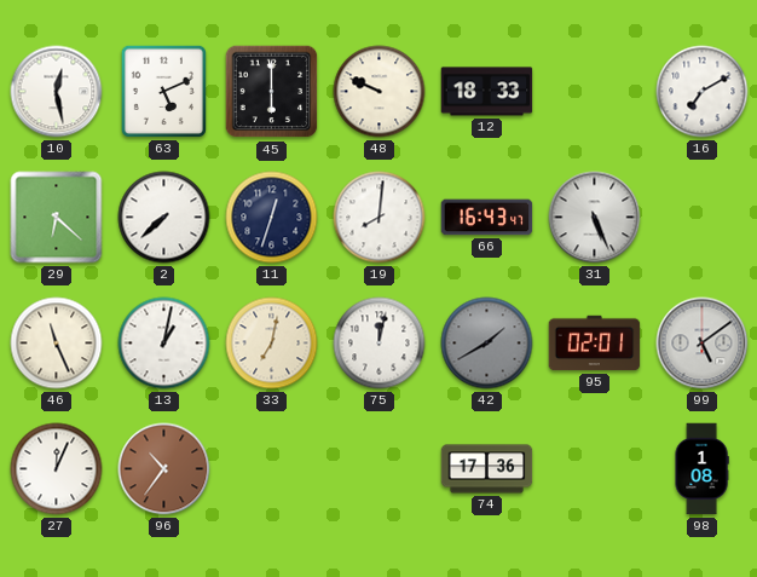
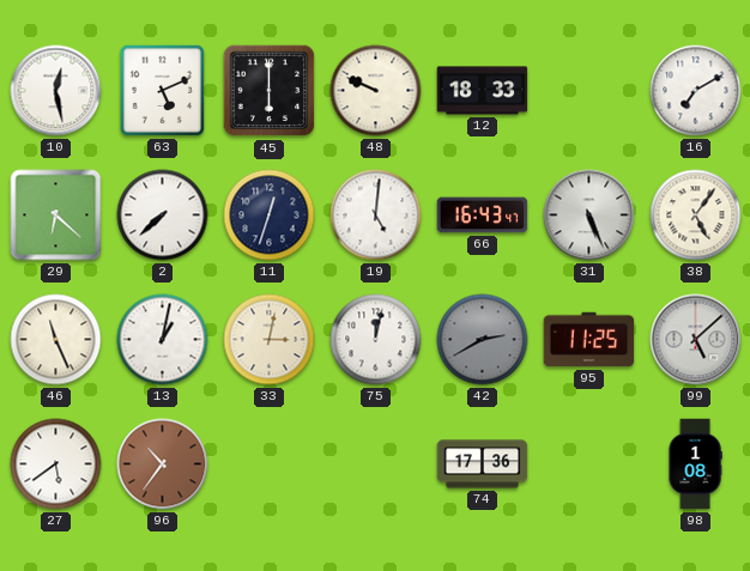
19: 8:01 -> 5:01 (376, 215)
38: none -> 5:06 (696, 215)
33: 7:02 -> 3:02 (270, 340)
42: 1:40 -> 2:40 (483, 340)
95: 02:01 -> 11:25 (589, 340)
99: 5:09 -> 5:08 (696, 340)
27: 12:04 -> 5:39 (56, 464)
